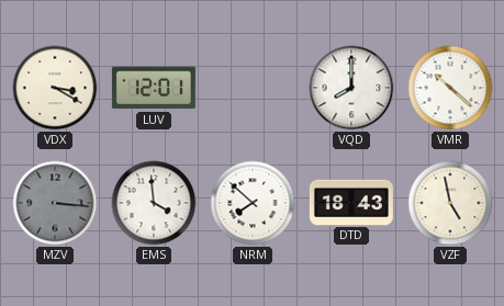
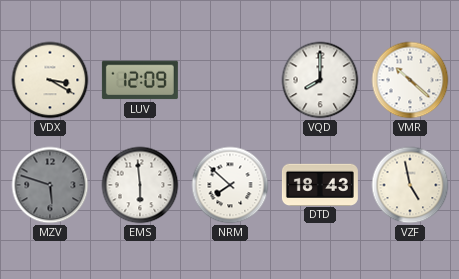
LUV: 12:01 -> 12:09 (140, 80)
MZV: 3:16 -> 5:48 (50, 185)
EMS: 3:59 -> 5:59 (140, 185)
